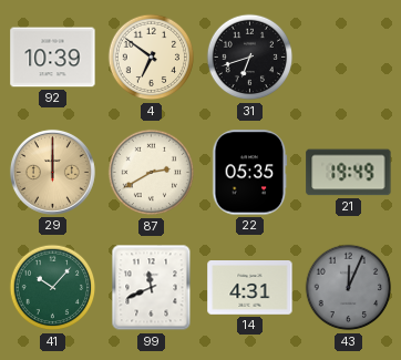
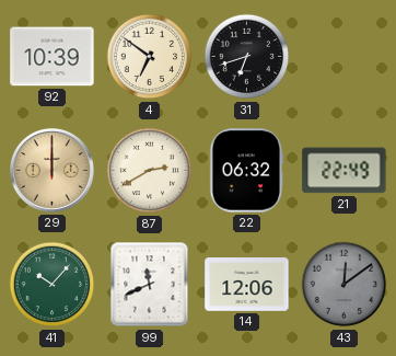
22: 05:35 -> 06:32 (247, 171)
21: 19:49 -> 22:49 (345, 171)
14: 4:31 -> 12:06 (247, 285)
43: 12:04 -> 12:09 (345, 285)
